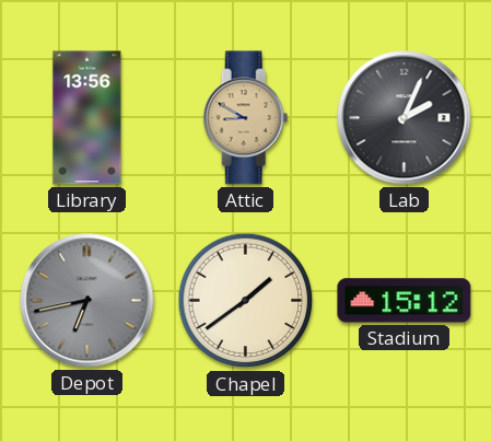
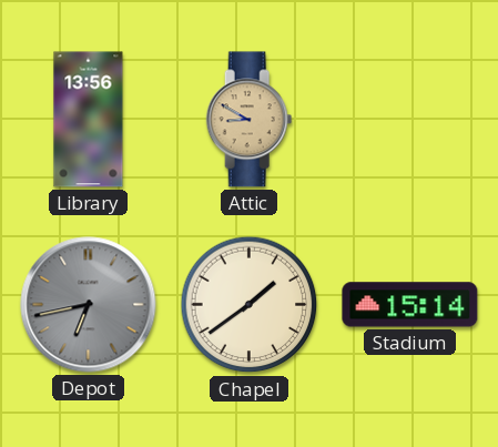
Lab: 2:04 -> none (405, 118)
Stadium: 15:12 -> 15:14 (410, 305)
